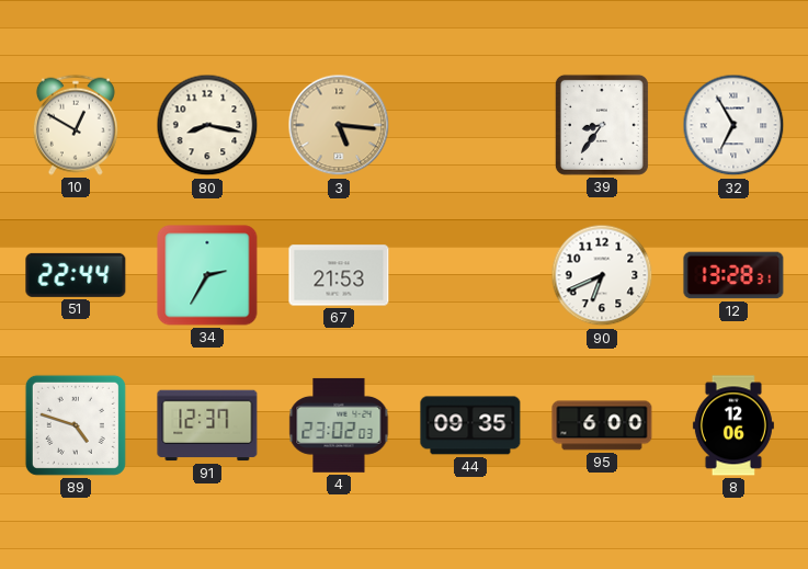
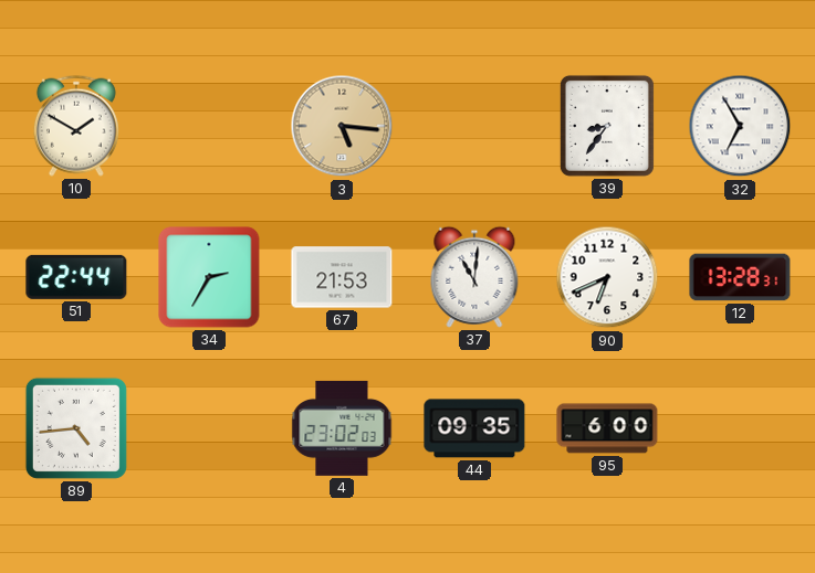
10: 12:50 -> 1:50 (76, 126)
80: 8:17 -> none (207, 125)
37: none -> 11:01 (474, 277)
89: 4:48 -> 4:44 (76, 428)
91: 12:37 -> none (207, 425)
8: 12:06 -> none (733, 425)
